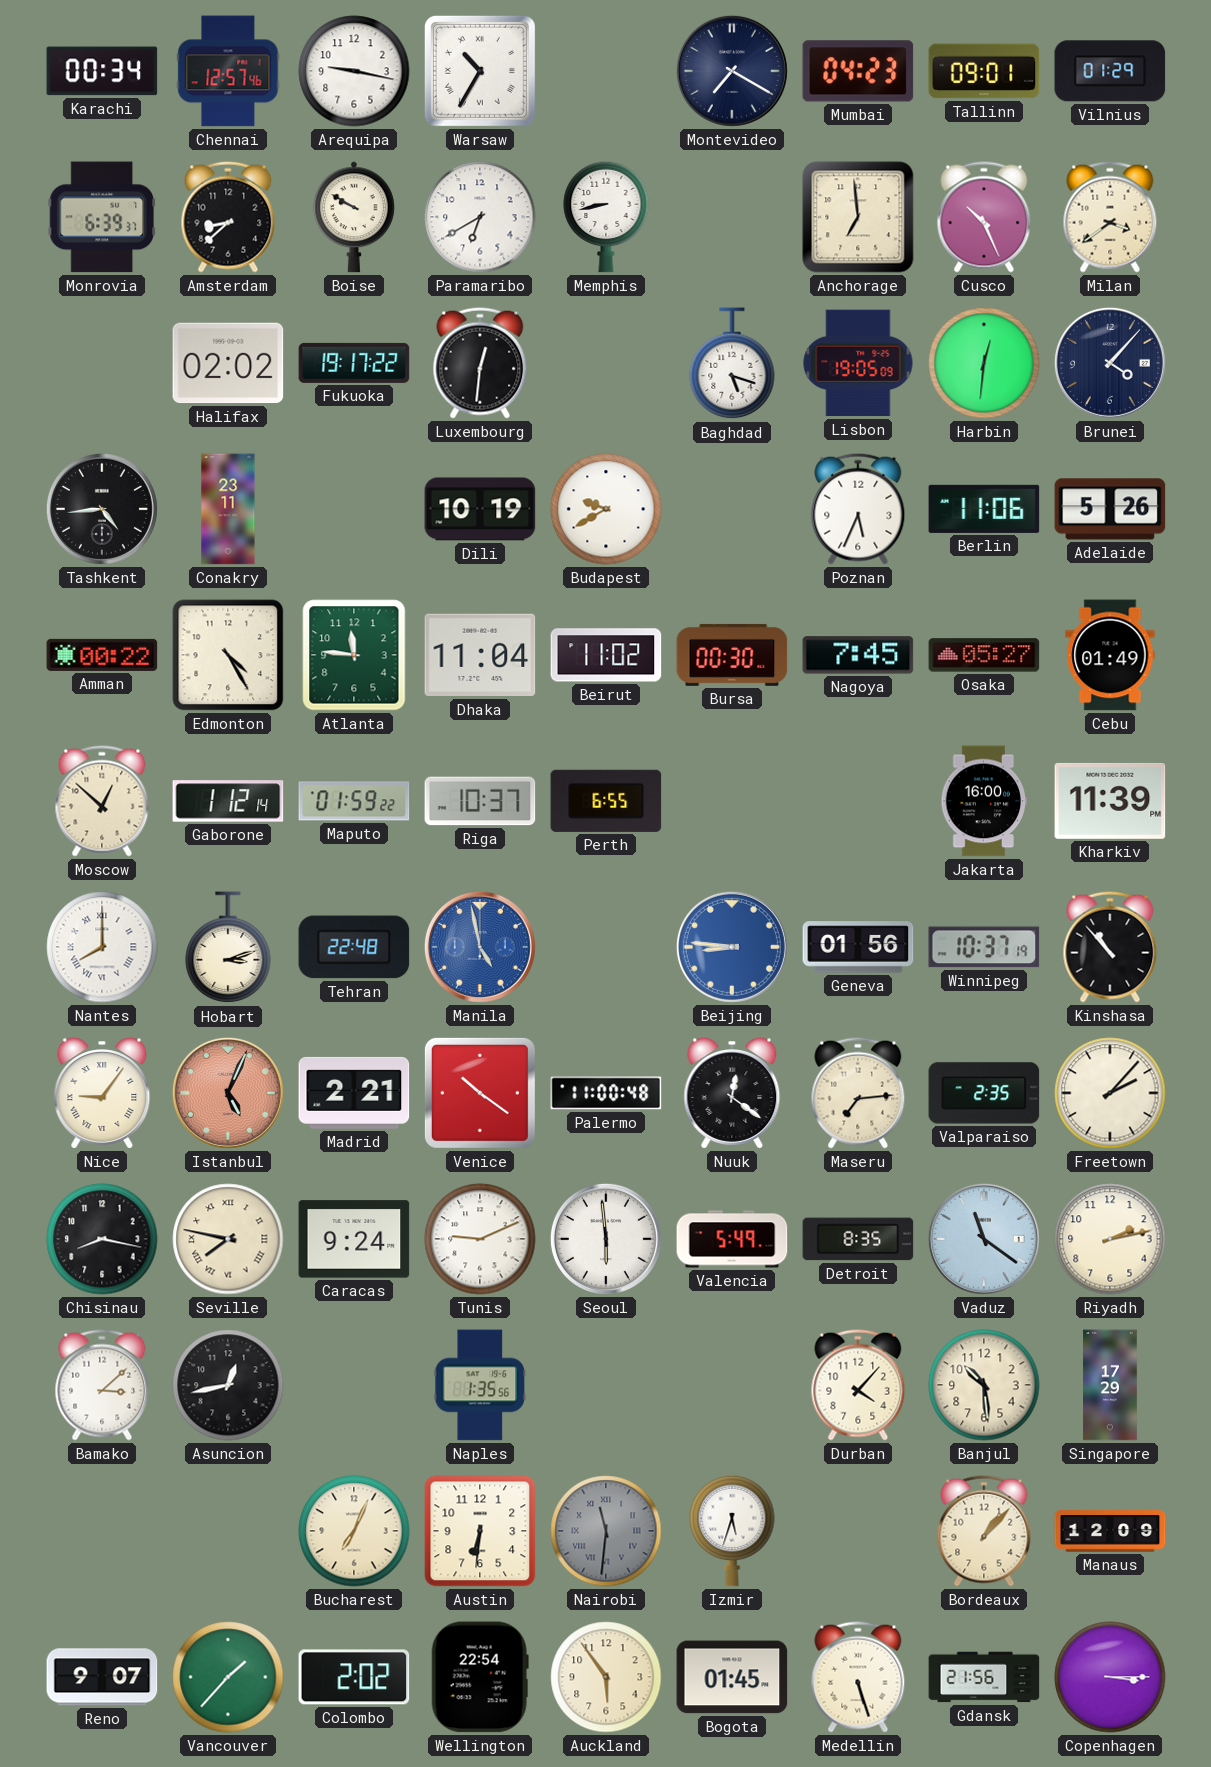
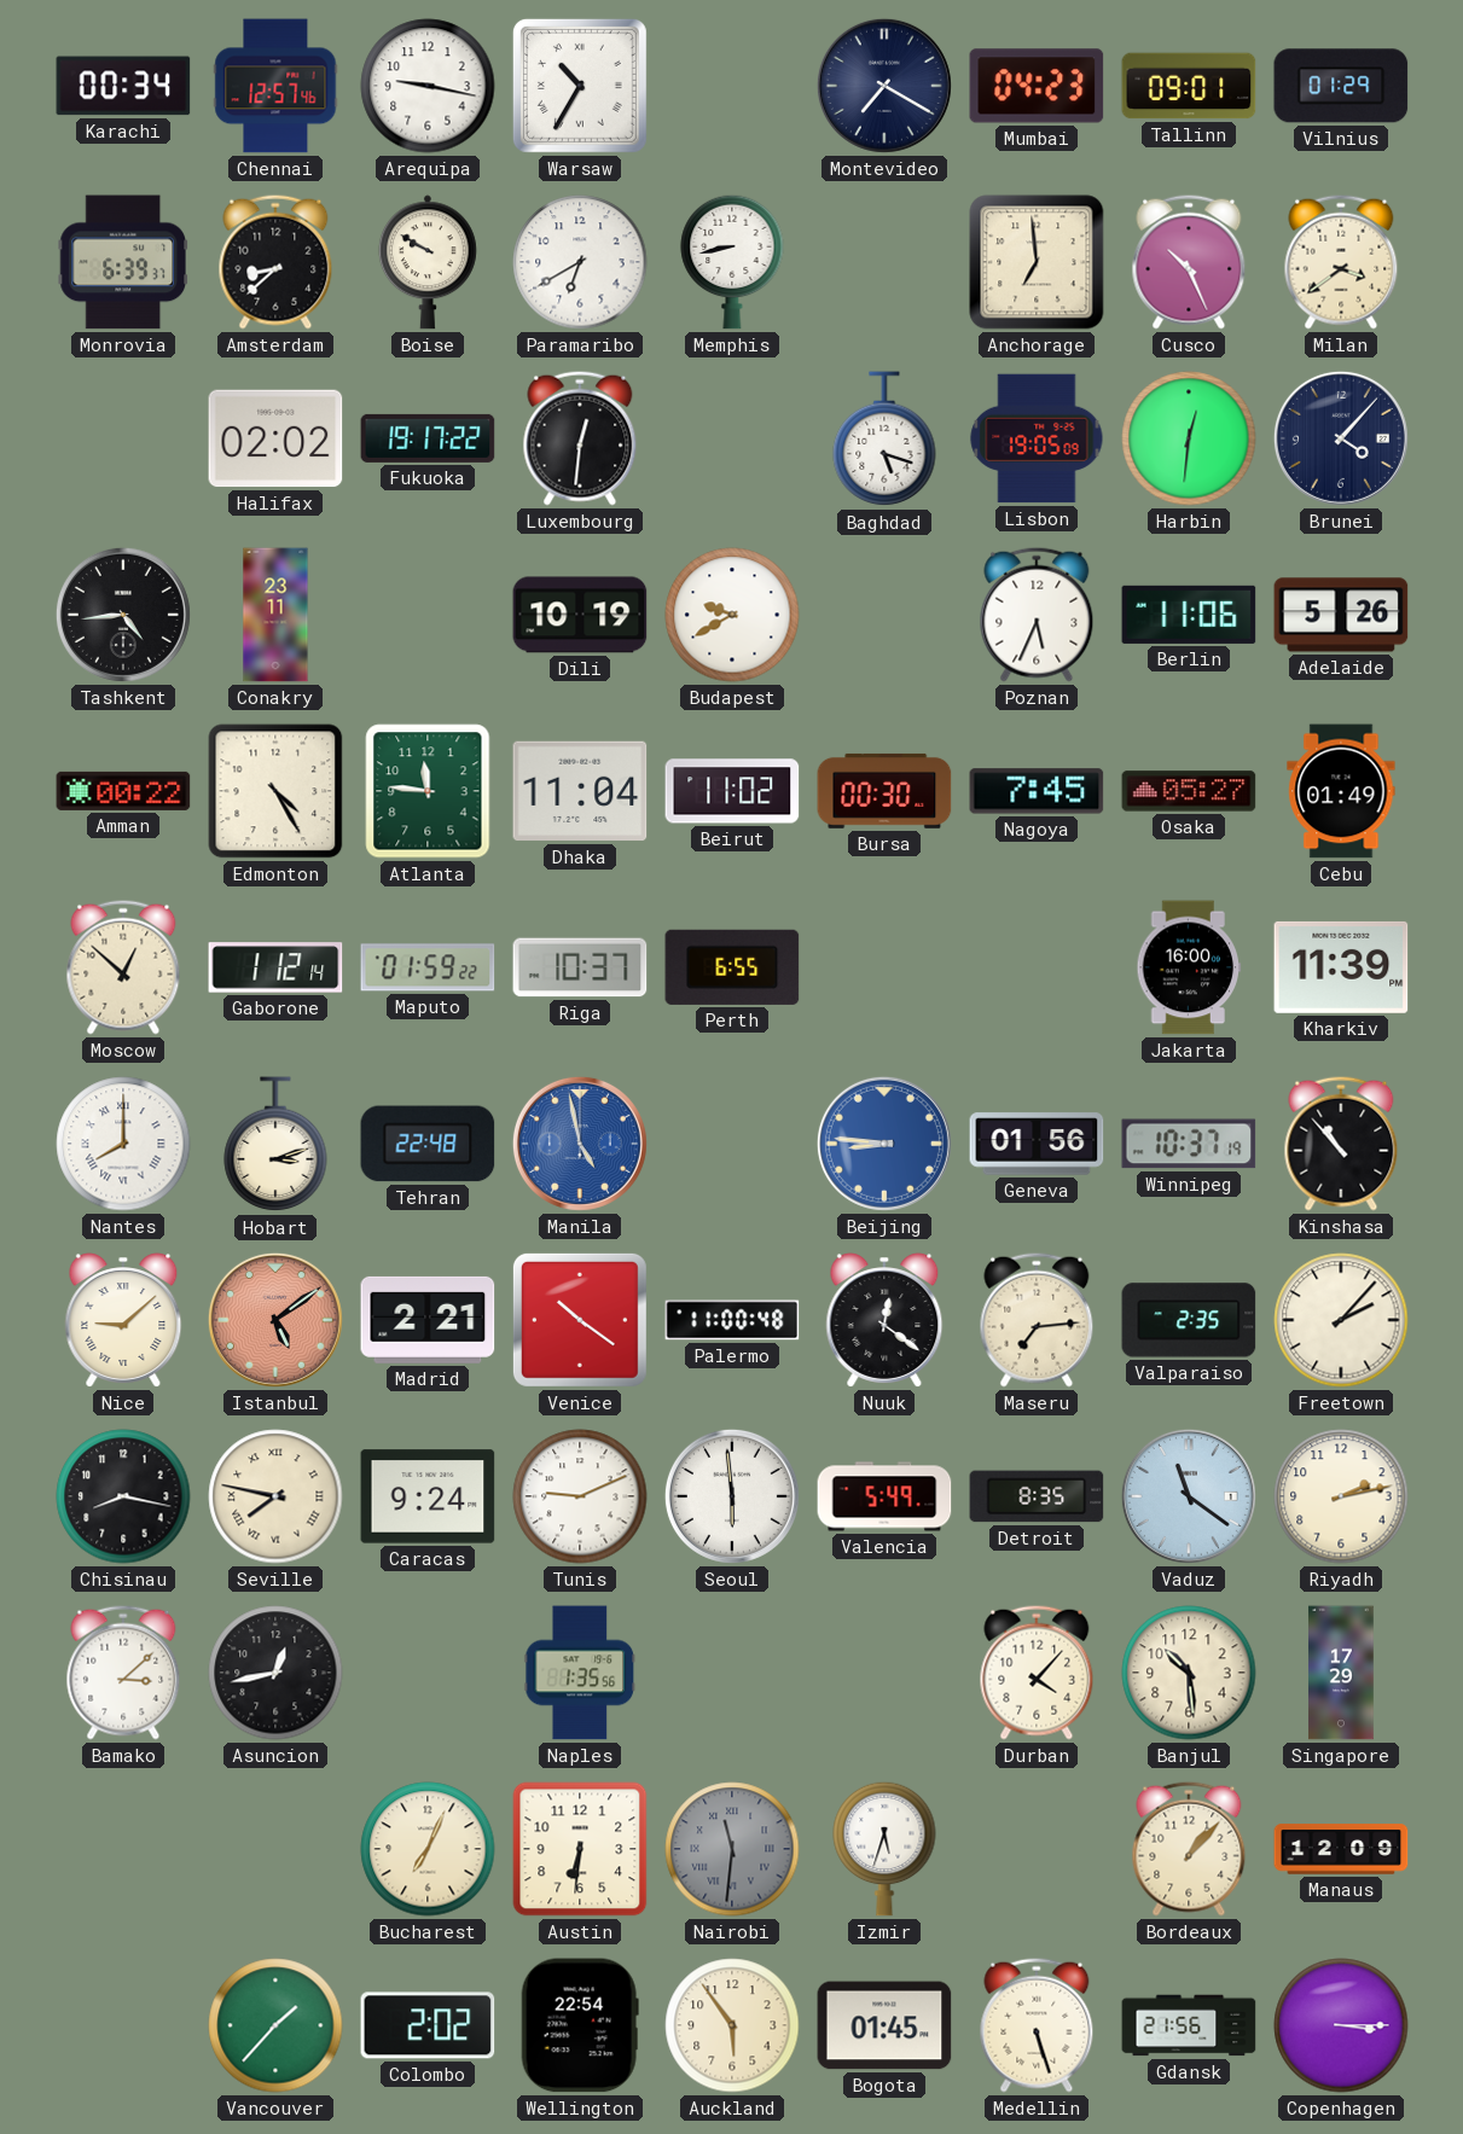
Nice: 9:06 -> 9:08 (123, 1320)
Istanbul: 5:04 -> 5:09 (275, 1320)
Reno: 9:07 -> none (102, 1677)
